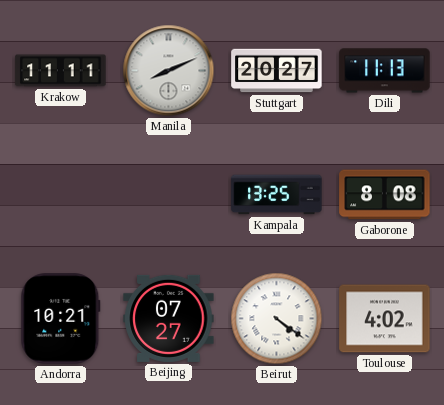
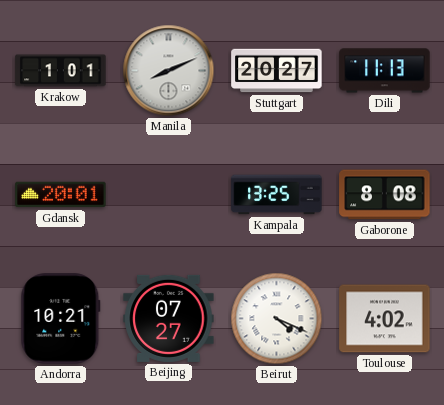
Krakow: 11:11 -> 1:01 (61, 71)
Gdansk: none -> 20:01 (61, 195)
Beirut: 4:21 -> 4:19 (277, 319)
